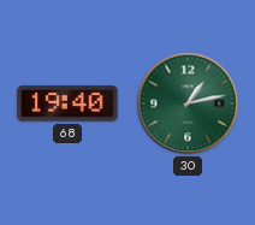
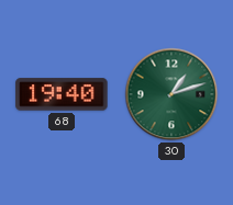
30: 1:13 -> 1:12 (171, 94)
